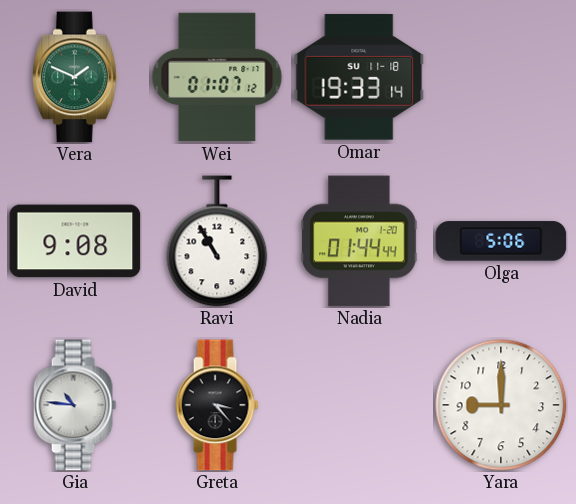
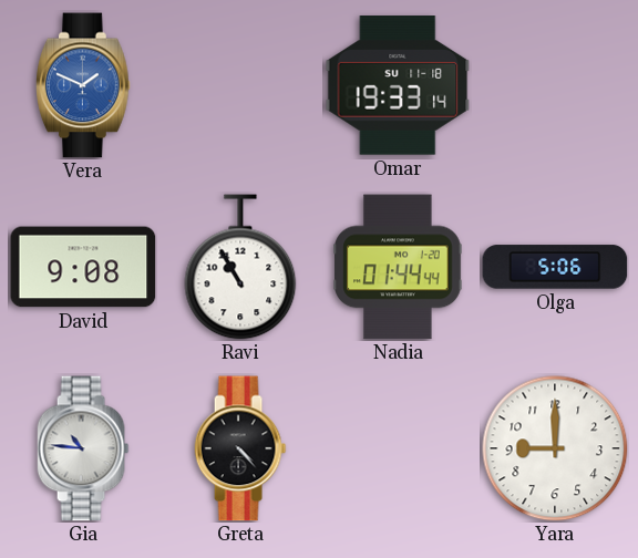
Vera dial: green -> blue (84, 85)
Wei: 01:07 -> none (217, 77)
Greta: 3:23 -> 4:23 (240, 448)
